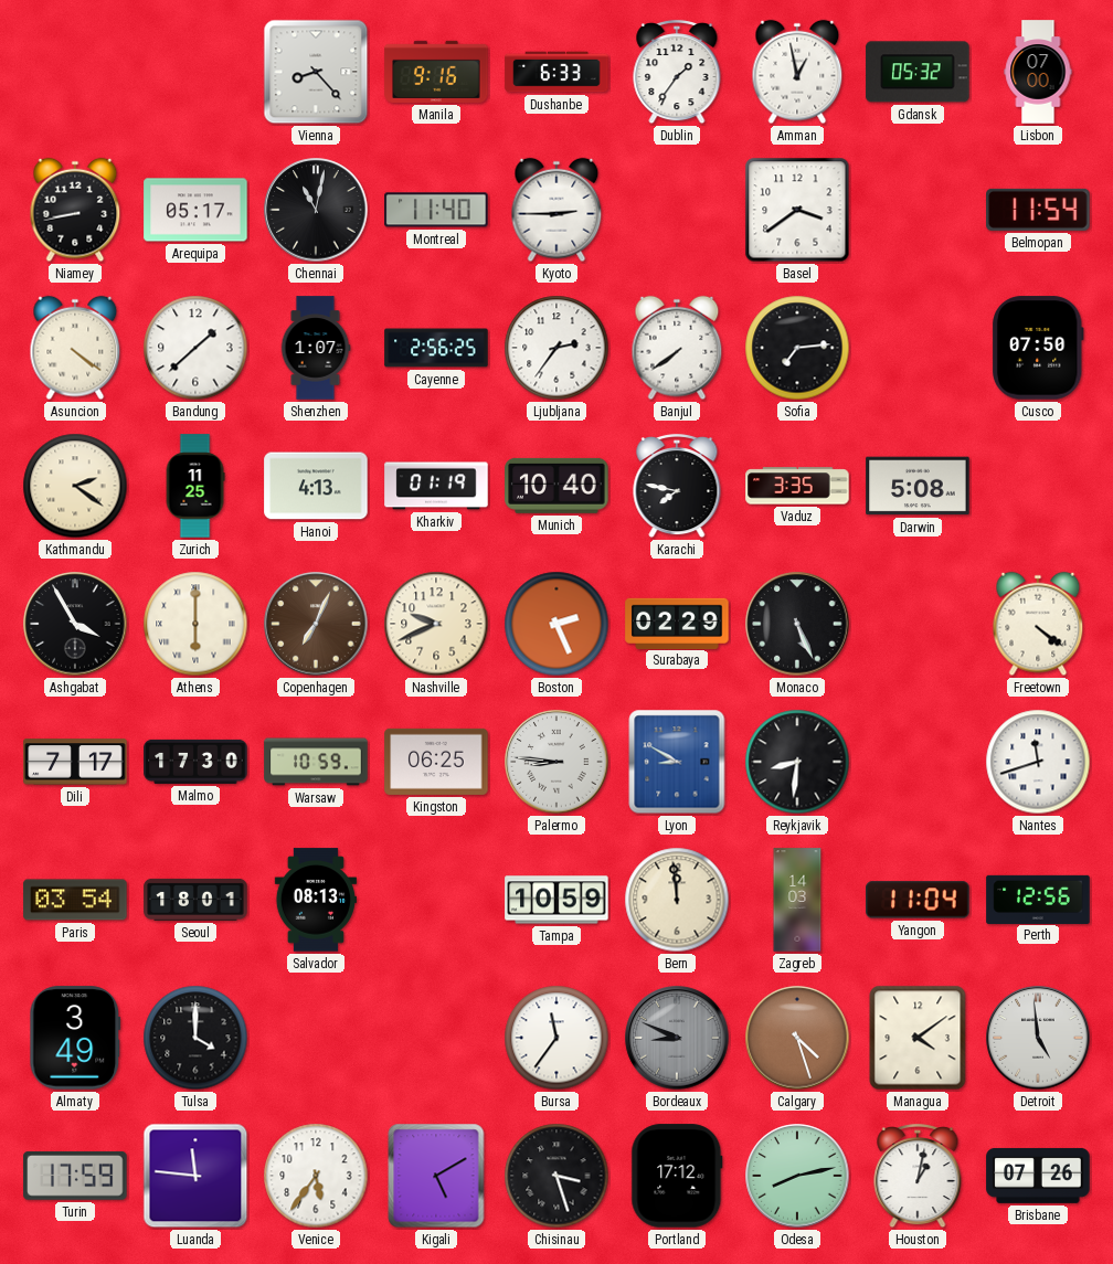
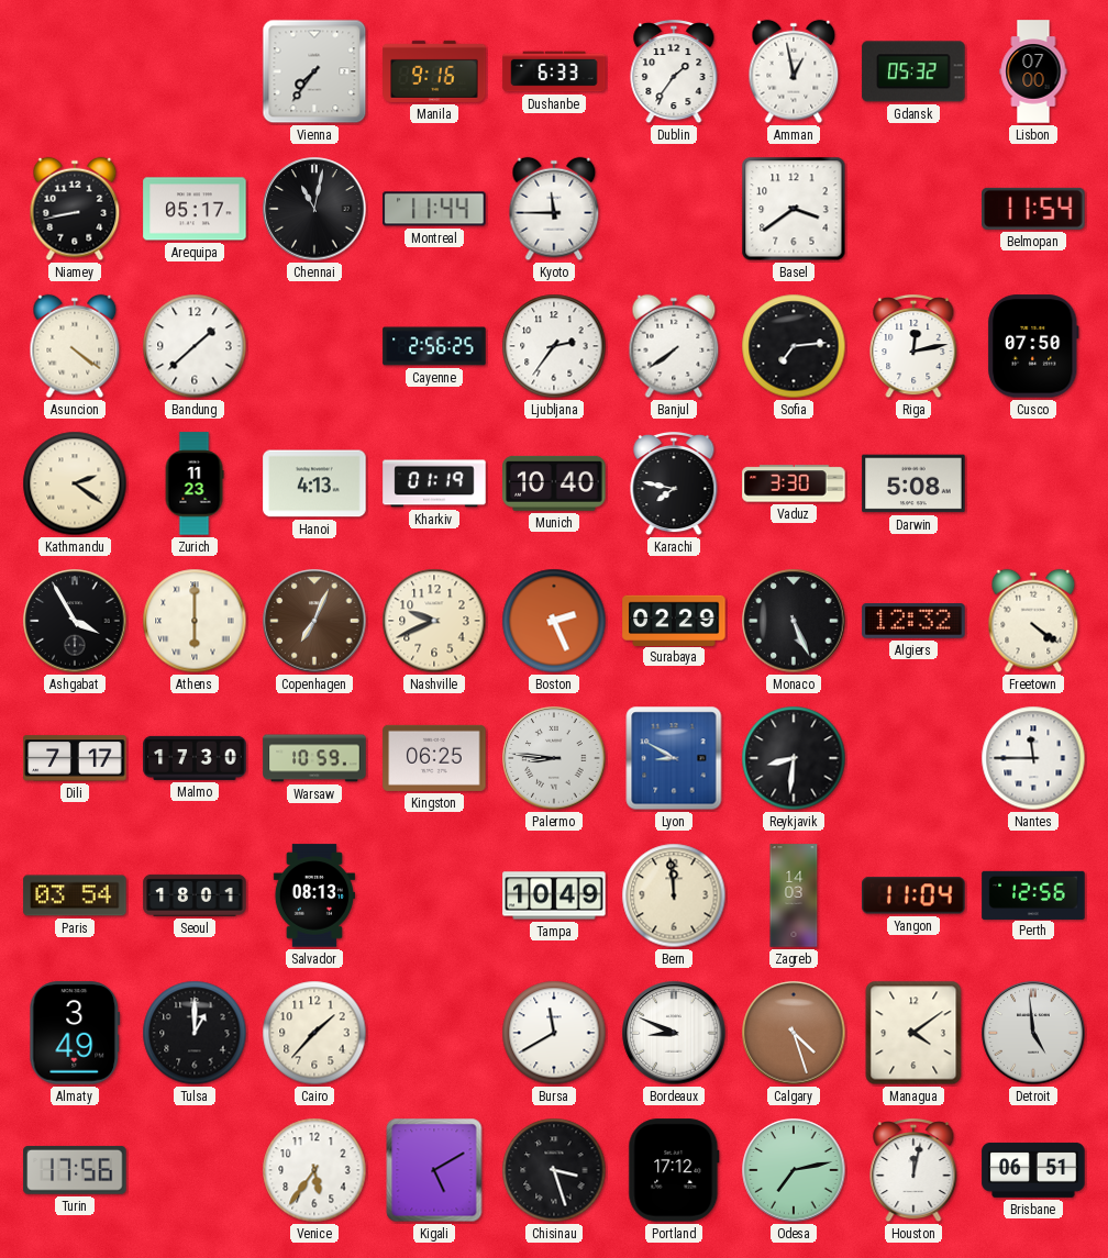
Vienna: 8:23 -> 7:36 (314, 71)
Montreal: 11:40 -> 11:44 (434, 209)
Kyoto: 2:45 -> 11:45 (554, 209)
Shenzhen: 1:07 -> none (316, 348)
Riga: none -> 12:13 (913, 346)
Zurich: 11:25 -> 11:23 (195, 483)
Vaduz: 3:35 -> 3:30 (794, 483)
Algiers: none -> 12:32 (913, 621)
Nantes: 11:42 -> 11:45 (1033, 758)
Tampa: 10:59 -> 10:49 (554, 895)
Tulsa: 4:00 -> 1:00 (195, 1033)
Cairo: none -> 1:37 (314, 1033)
Bursa: 11:36 -> 11:40 (554, 1033)
Bordeaux dial: grey -> white (674, 1033)
Turin: 17:59 -> 17:56 (75, 1170)
Luanda: 11:46 -> none (195, 1176)
Odesa: 8:13 -> 7:13 (794, 1170)
Houston: 1:02 -> 12:02 (913, 1170)
Brisbane: 07:26 -> 06:51 (1033, 1170)
